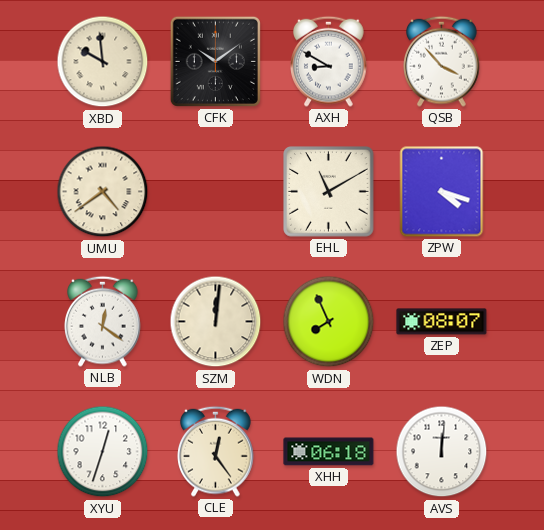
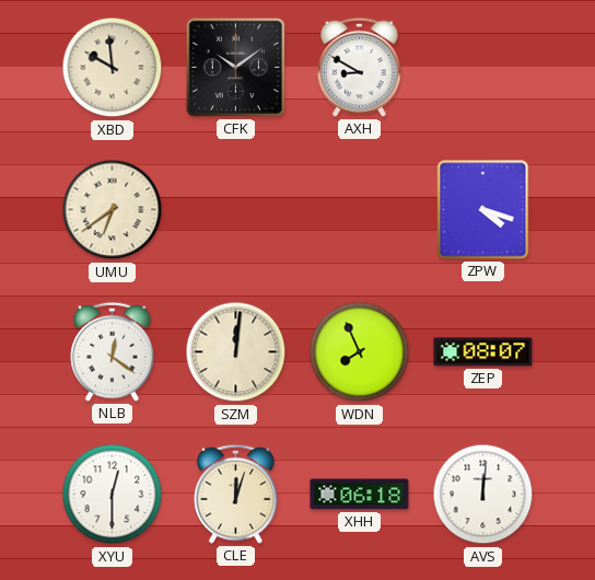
QSB: 3:53 -> none (442, 61)
UMU: 4:39 -> 6:39 (113, 210)
EHL: 11:10 -> none (329, 192)
XYU: 12:33 -> 12:30 (113, 495)
CLE: 12:24 -> 12:03 (236, 494)
